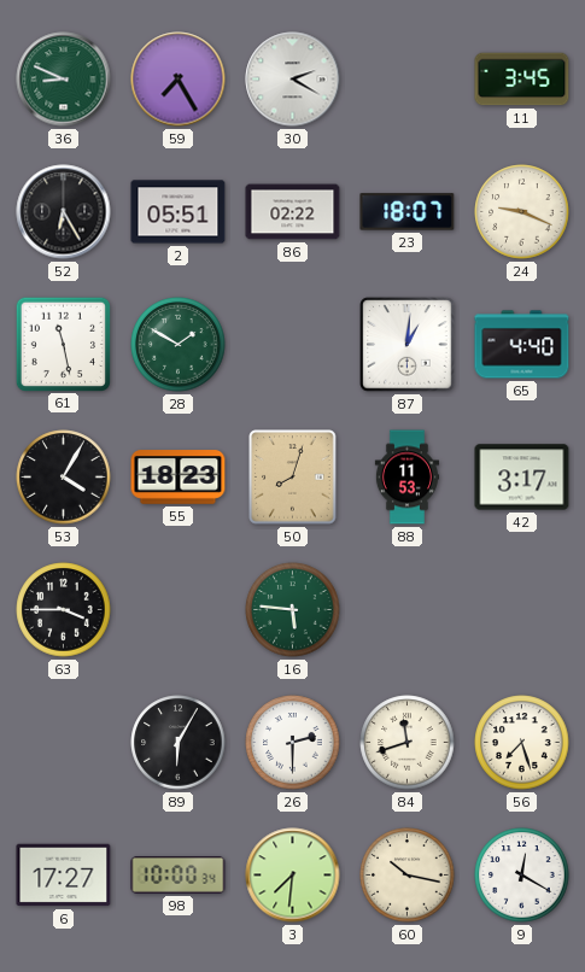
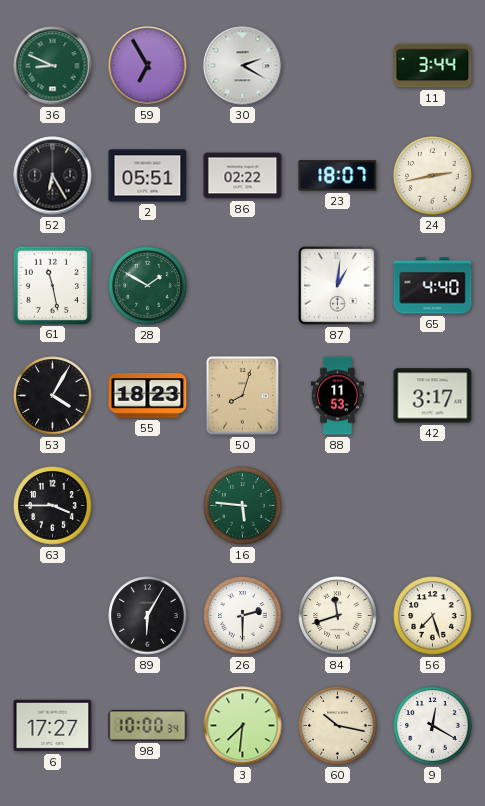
59: 7:25 -> 6:55 (148, 66)
11: 3:45 -> 3:44 (433, 66)
24: 9:19 -> 2:43 (433, 176)
